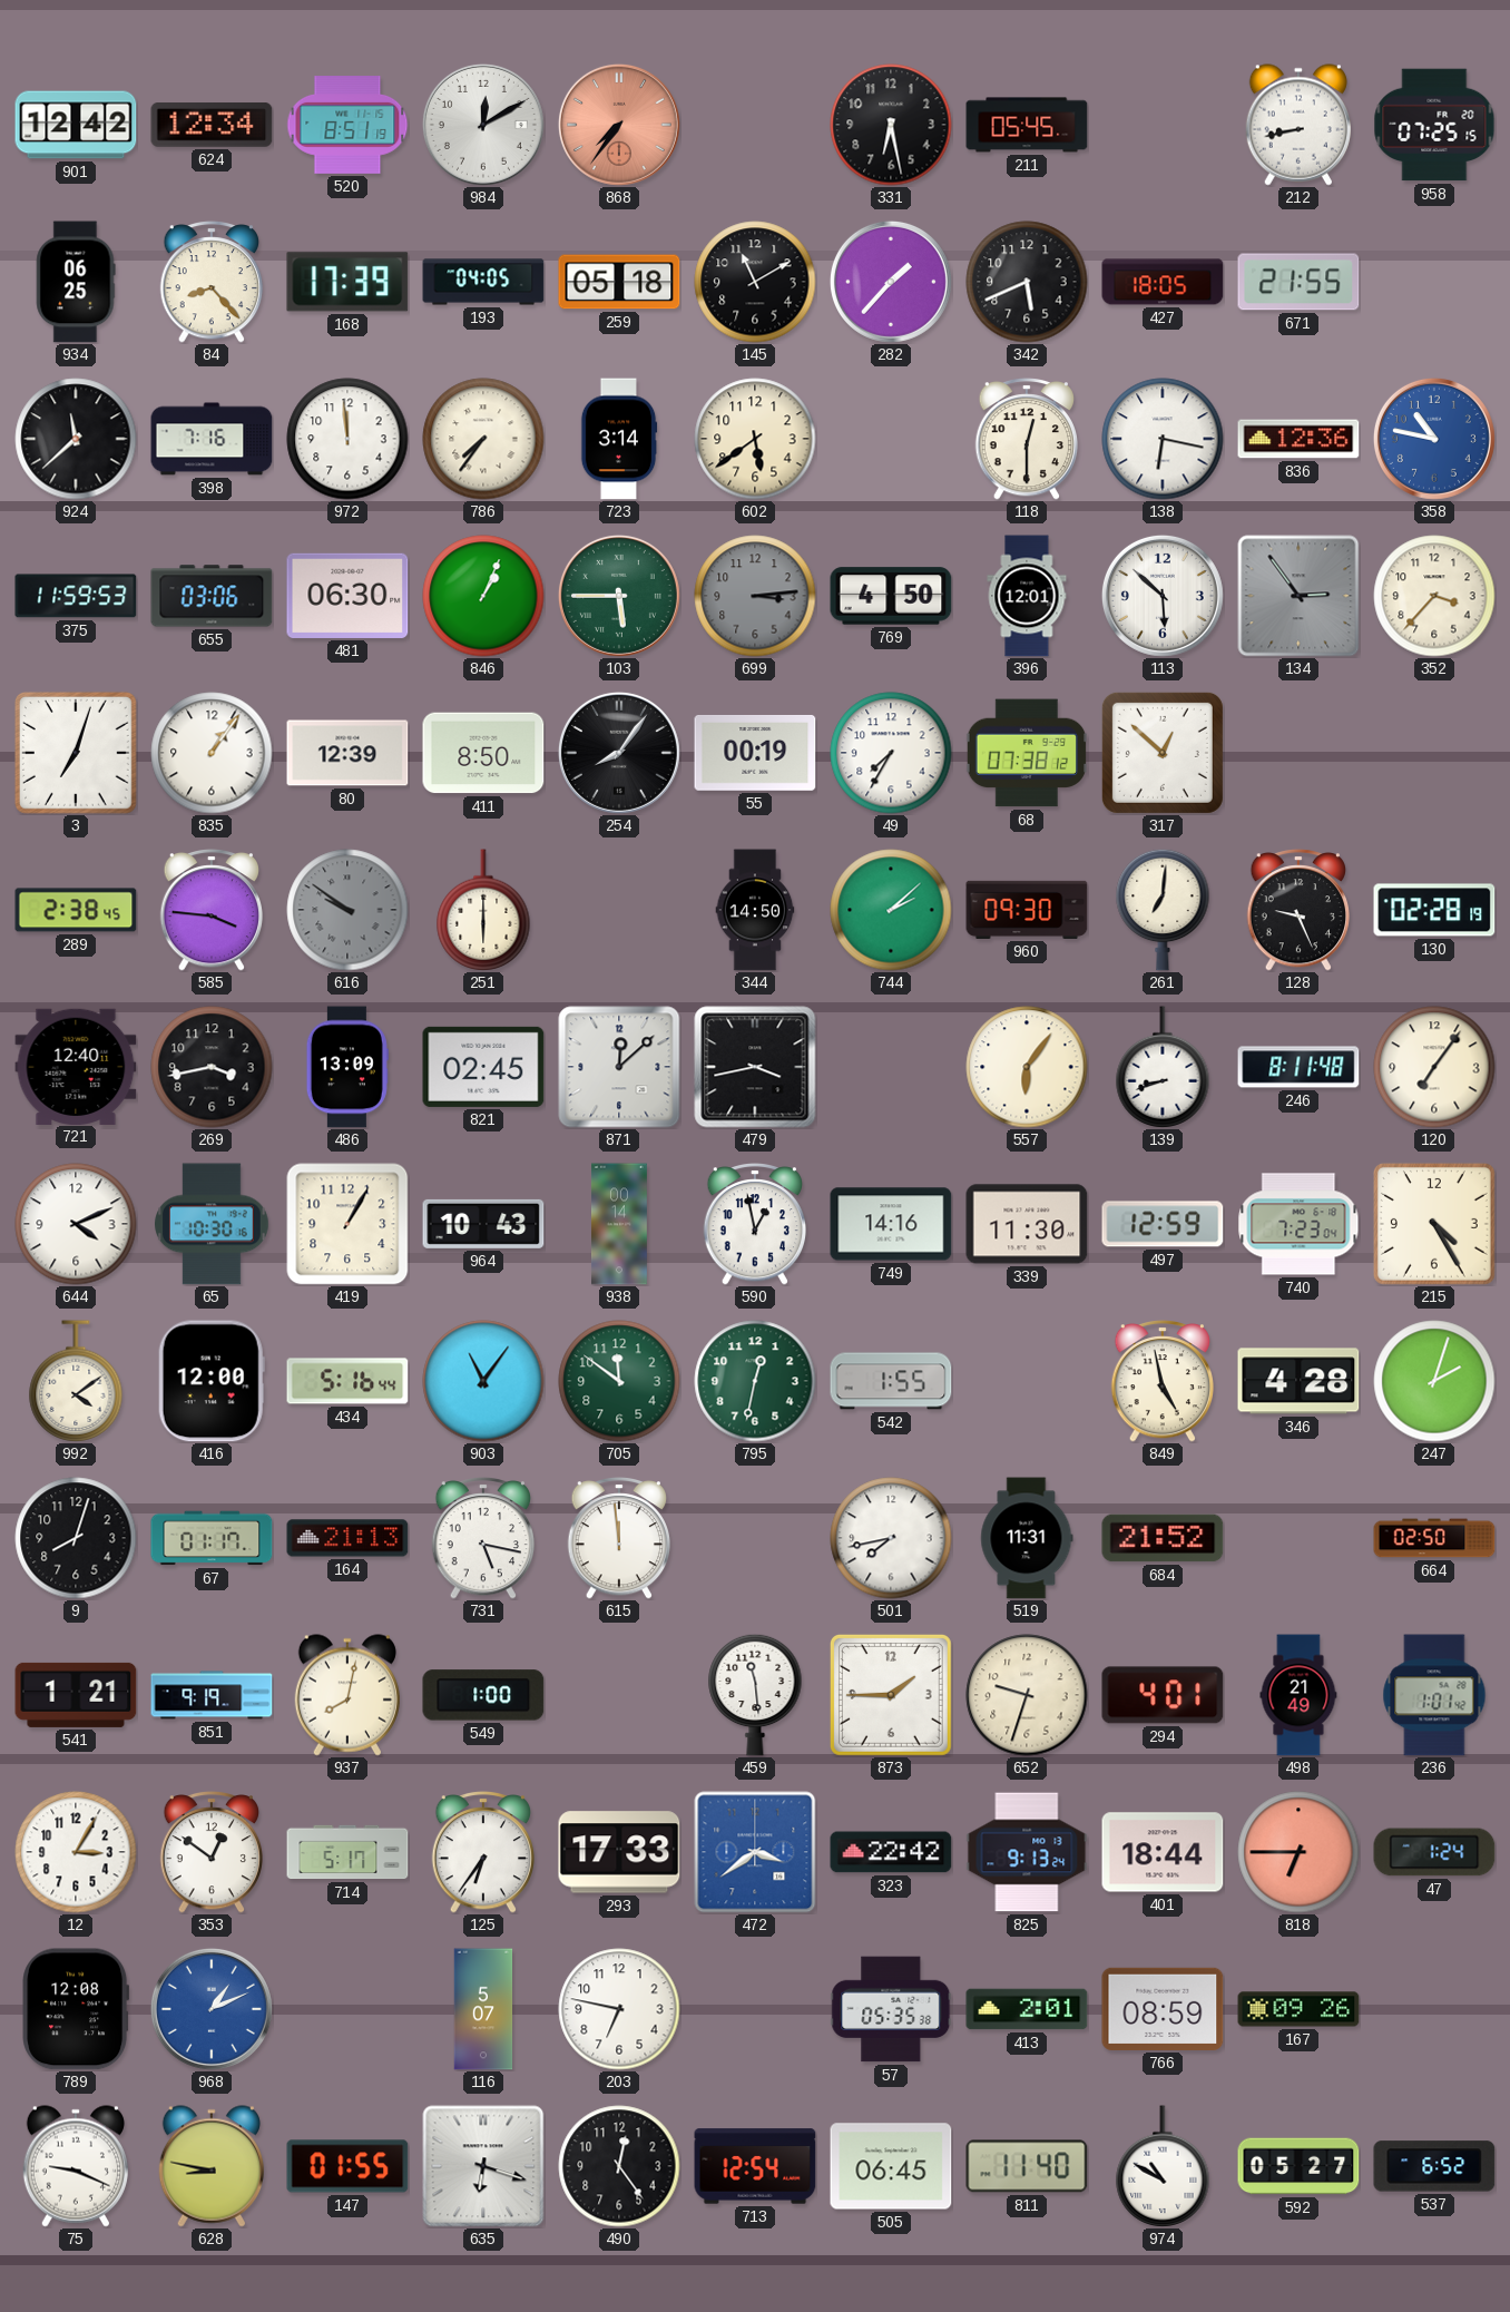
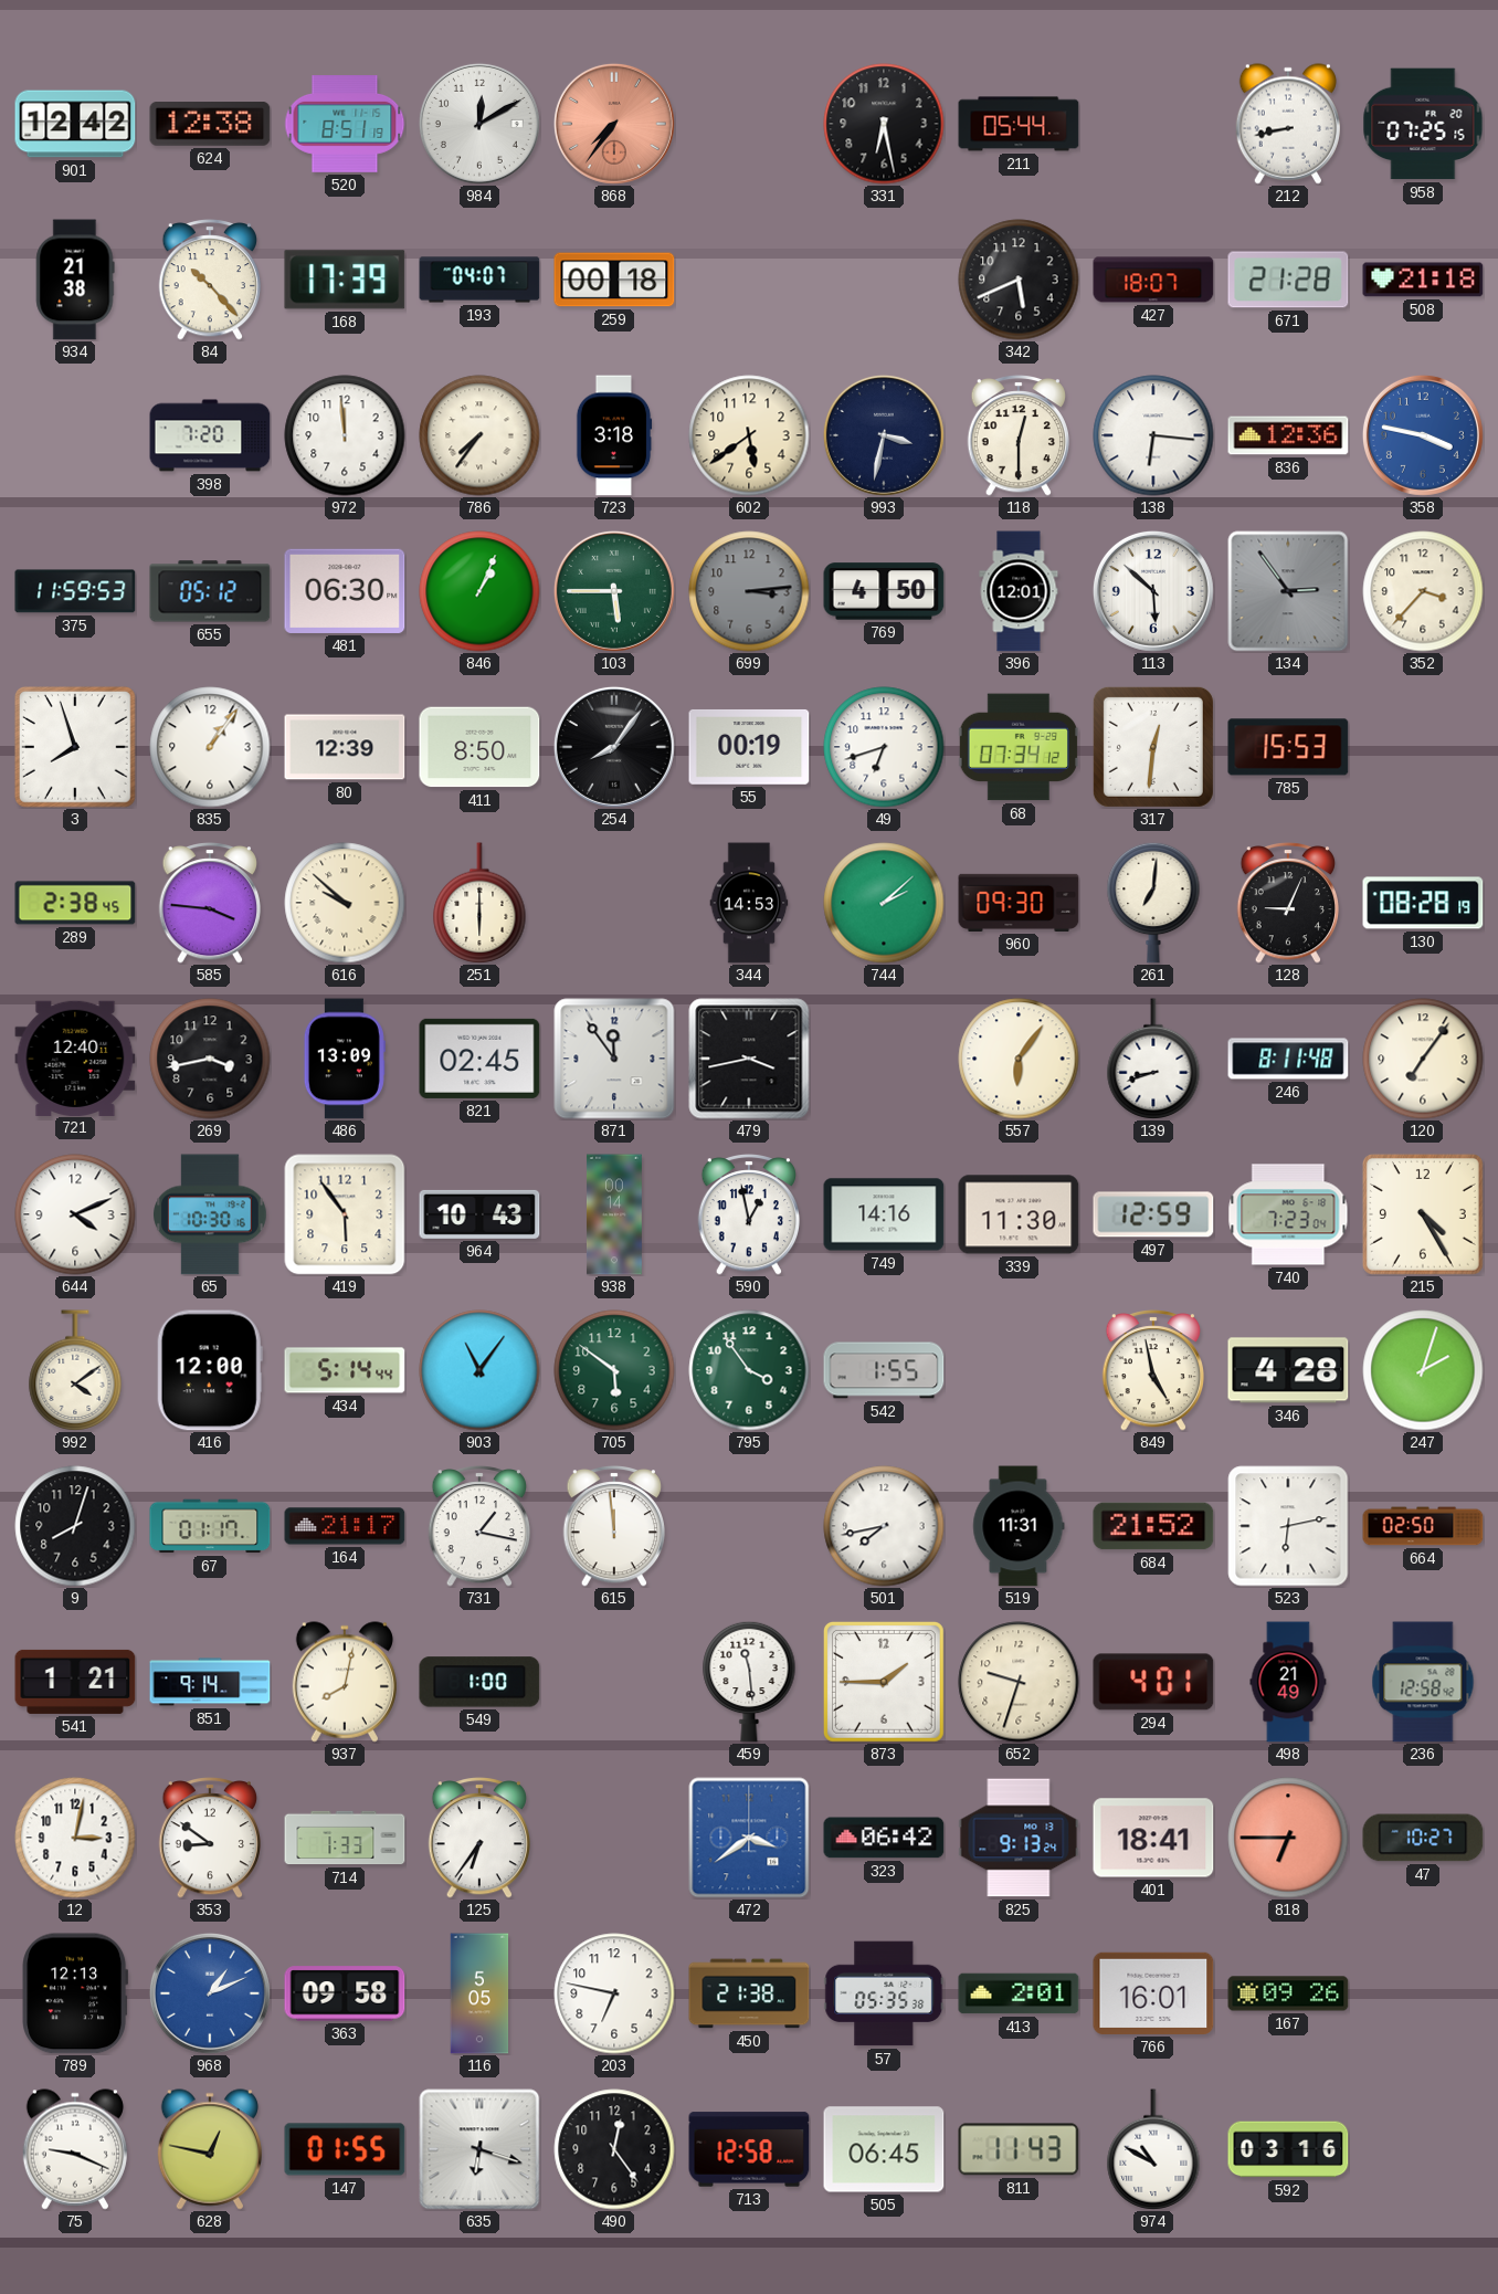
624: 12:34 -> 12:38 (210, 125)
211: 05:45 -> 05:44 (1019, 124)
934: 06:25 -> 21:38 (75, 280)
84: 8:23 -> 10:23 (210, 281)
193: 04:05 -> 04:07 (479, 280)
259: 05:18 -> 00:18 (614, 280)
145: 11:10 -> none (755, 282)
282: 1:37 -> none (891, 282)
427: 18:05 -> 18:07 (1153, 280)
671: 21:55 -> 21:28 (1288, 280)
508: none -> 21:18 (1423, 280)
924: 11:38 -> none (76, 439)
398: 7:16 -> 7:20 (210, 435)
723: 3:14 -> 3:18 (614, 435)
993: none -> 3:32 (884, 435)
138: 6:17 -> 6:16 (1153, 435)
358: 10:47 -> 3:47 (1423, 435)
655: 03:06 -> 05:12 (210, 591)
3: 7:03 -> 7:57 (75, 747)
49: 7:35 -> 6:42 (884, 747)
68: 07:38 -> 07:34 (1017, 747)
317: 12:52 -> 12:31 (1153, 747)
785: none -> 15:53 (1288, 747)
616: 9:51 -> 9:52 (345, 903)
616 dial: grey -> cream (345, 903)
344: 14:50 -> 14:53 (749, 903)
128: 9:26 -> 9:04 (1288, 904)
130: 02:28 -> 08:28 (1423, 903)
871: 12:08 -> 11:54 (614, 1059)
419: 1:05 -> 5:54 (345, 1214)
434: 5:16 -> 5:14 (345, 1370)
705: 11:51 -> 5:51 (614, 1370)
795: 12:32 -> 3:54 (749, 1370)
164: 21:13 -> 21:17 (345, 1526)
731: 5:17 -> 1:17 (479, 1527)
523: none -> 6:13 (1288, 1526)
851: 9:19 -> 9:14 (210, 1682)
236: 1:01 -> 12:58 (1423, 1682)
12: 3:05 -> 3:02 (75, 1838)
353: 12:51 -> 8:51 (210, 1839)
714: 5:17 -> 1:33 (345, 1838)
293: 17:33 -> none (619, 1852)
323: 22:42 -> 06:42 (884, 1838)
401: 18:44 -> 18:41 (1153, 1838)
47: 1:24 -> 10:27 (1423, 1838)
789: 12:08 -> 12:13 (75, 1993)
363: none -> 09:58 (345, 1993)
116: 5:07 -> 5:05 (479, 1993)
450: none -> 21:38 (749, 1993)
766: 08:59 -> 16:01 (1153, 1993)
628: 8:47 -> 12:47 (210, 2149)
713: 12:54 -> 12:58 (749, 2149)
811: 11:40 -> 11:43 (1019, 2149)
592: 05:27 -> 03:16 (1288, 2149)
537: 6:52 -> none (1434, 2166)
